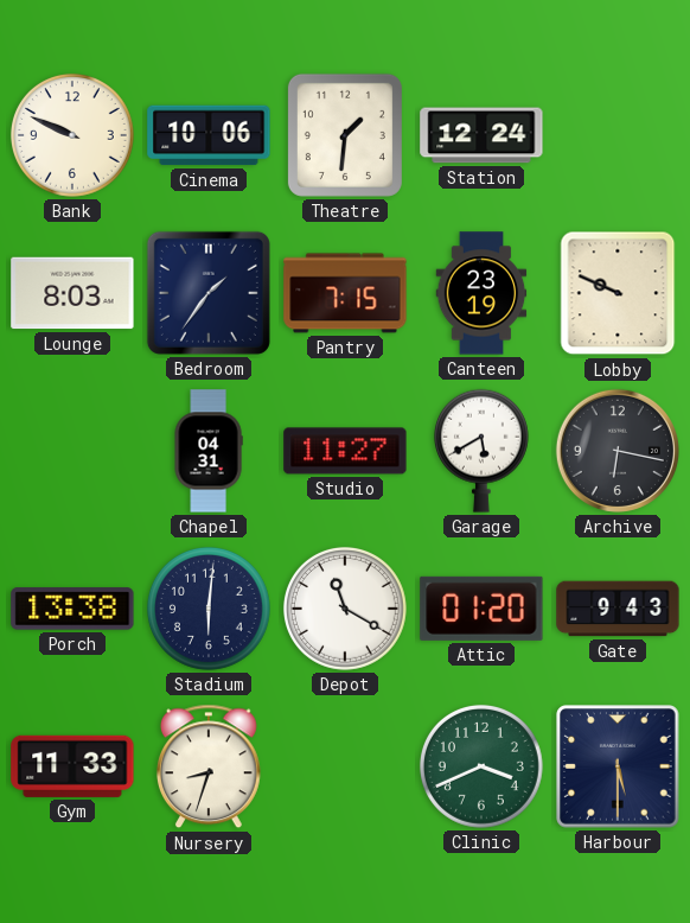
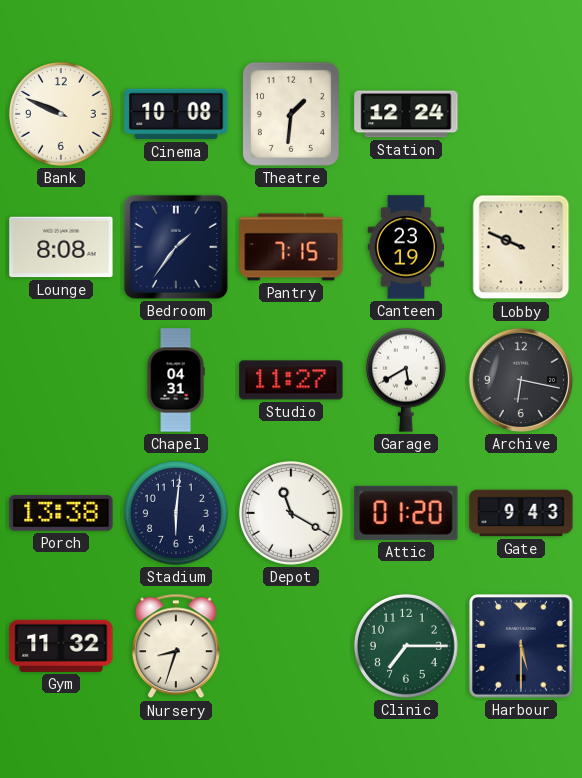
Cinema: 10:06 -> 10:08 (176, 114)
Lounge: 8:03 -> 8:08 (61, 247)
Gym: 11:33 -> 11:32 (61, 646)
Clinic: 3:41 -> 7:15 (406, 646)
